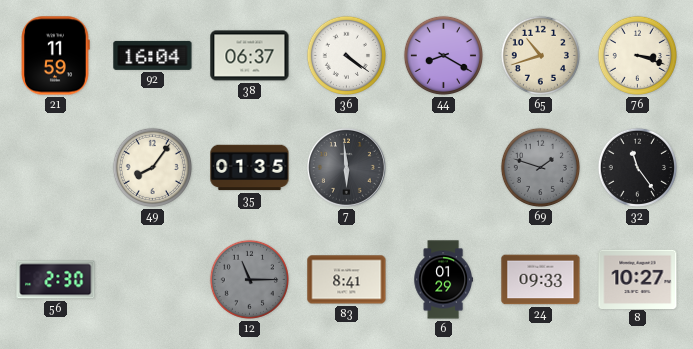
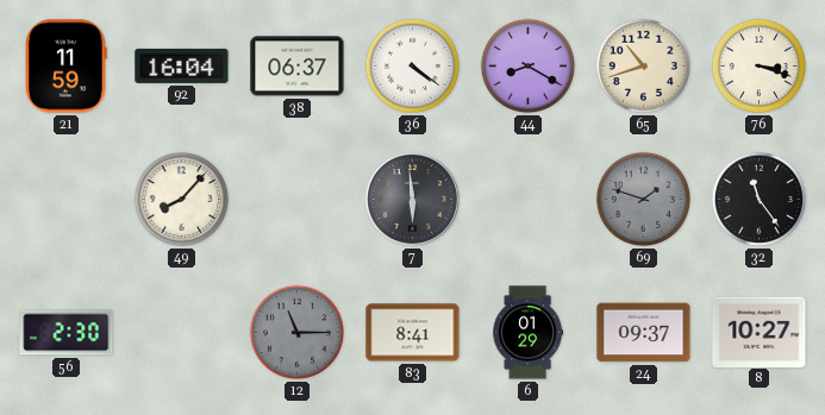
49: 8:06 -> 8:07 (181, 199)
35: 01:35 -> none (250, 168)
24: 09:33 -> 09:37 (644, 333)
